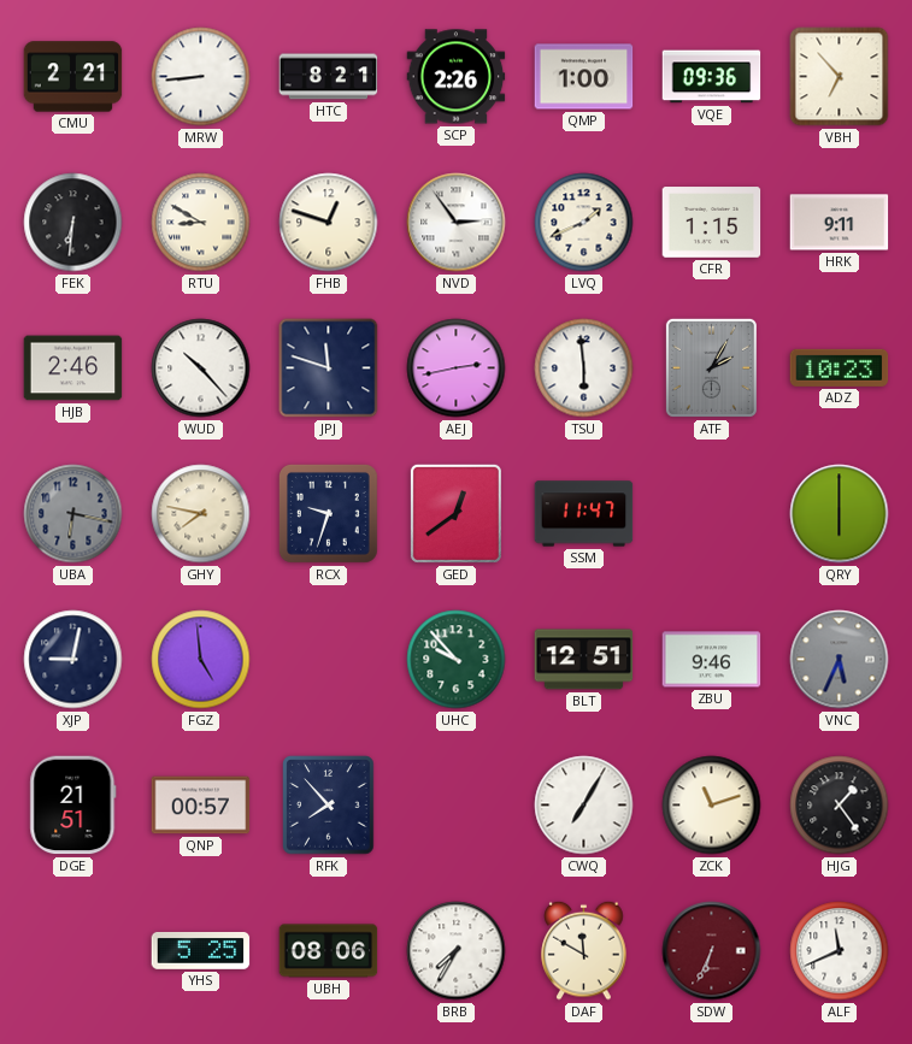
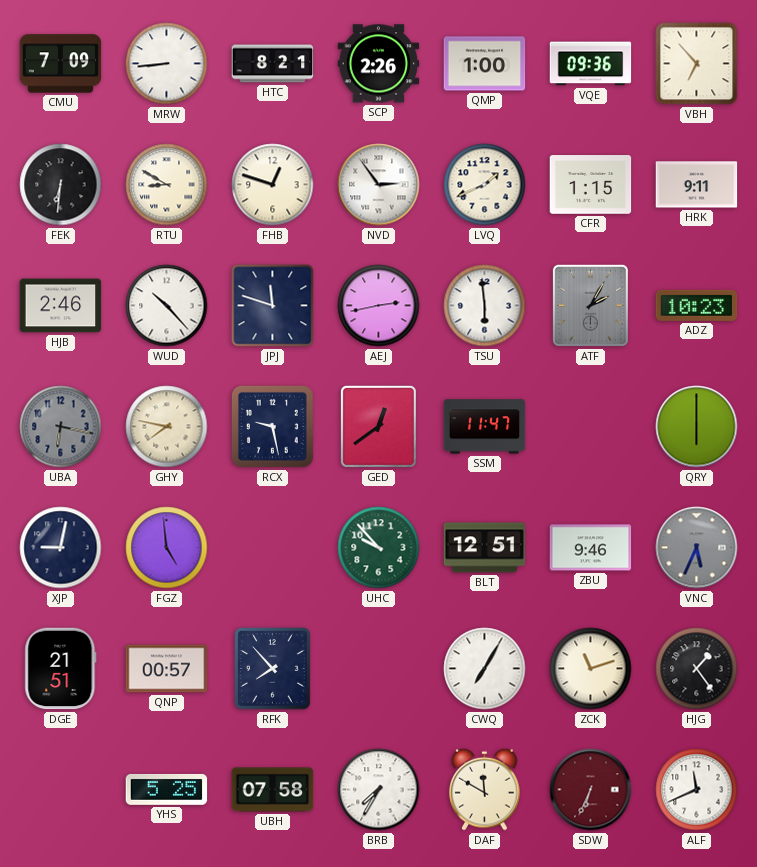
CMU: 2:21 -> 7:09 (61, 64)
RCX: 9:33 -> 9:28 (272, 426)
UBH: 08:06 -> 07:58 (273, 790)
